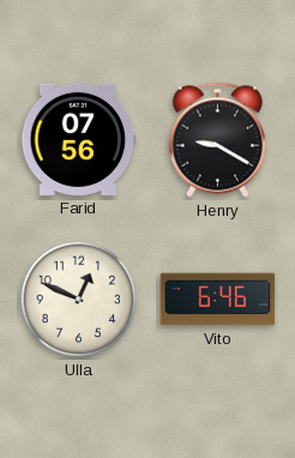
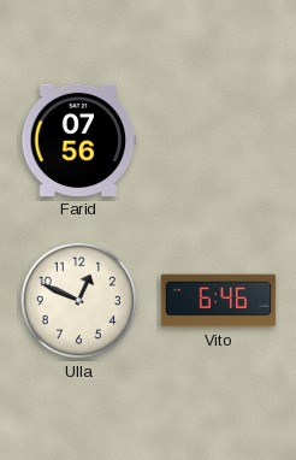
Henry: 9:20 -> none (218, 140)
